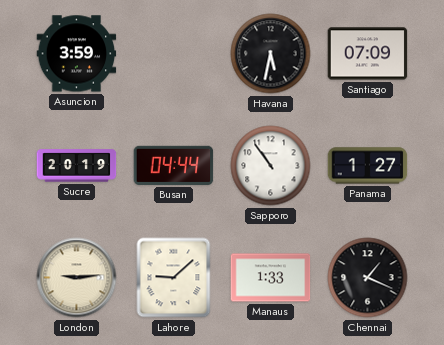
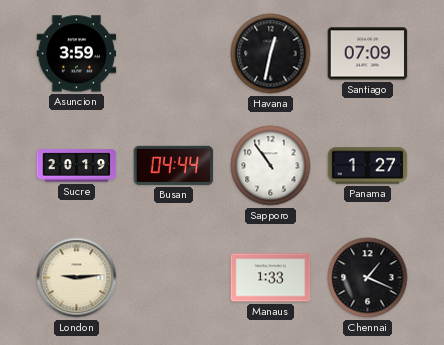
Havana: 5:32 -> 12:32 (271, 54)
Lahore: 9:08 -> none (174, 278)
